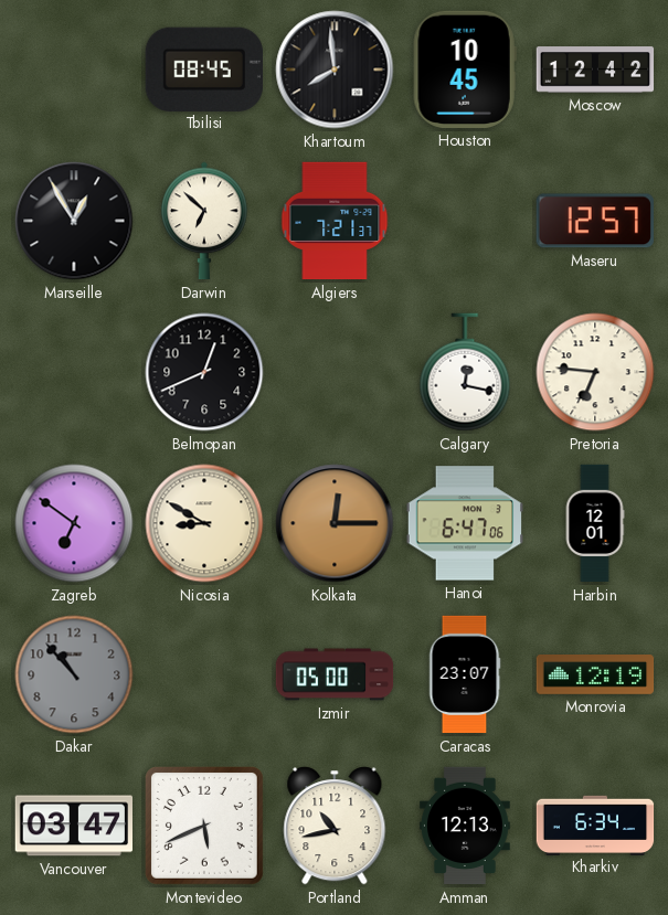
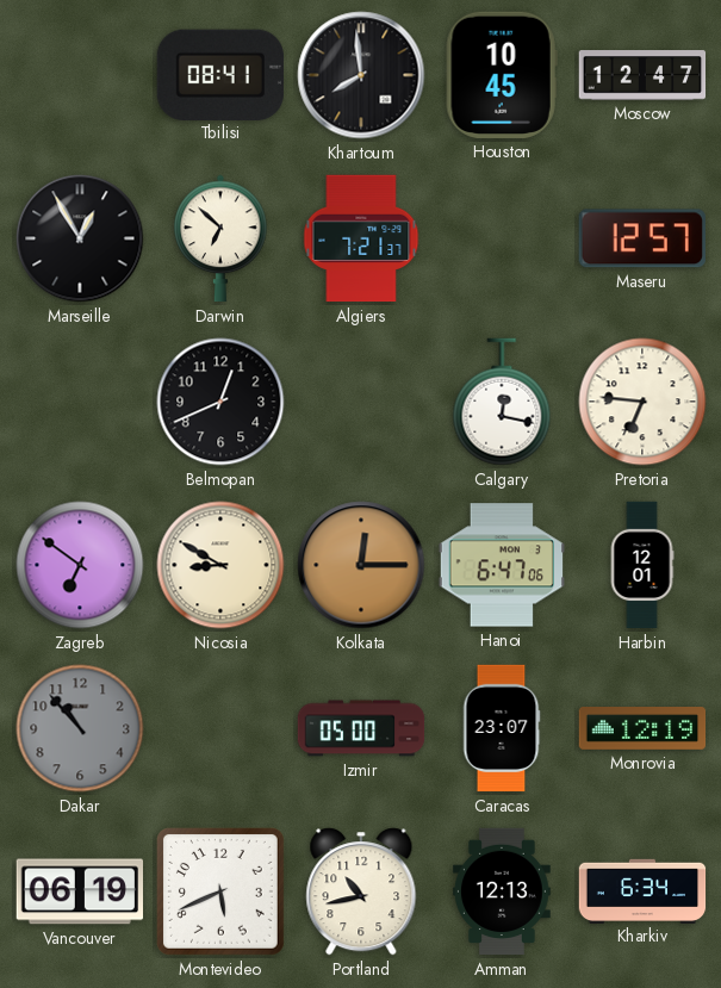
Tbilisi: 08:45 -> 08:41 (220, 74)
Moscow: 12:42 -> 12:47 (642, 75)
Vancouver: 03:47 -> 06:19 (79, 891)
